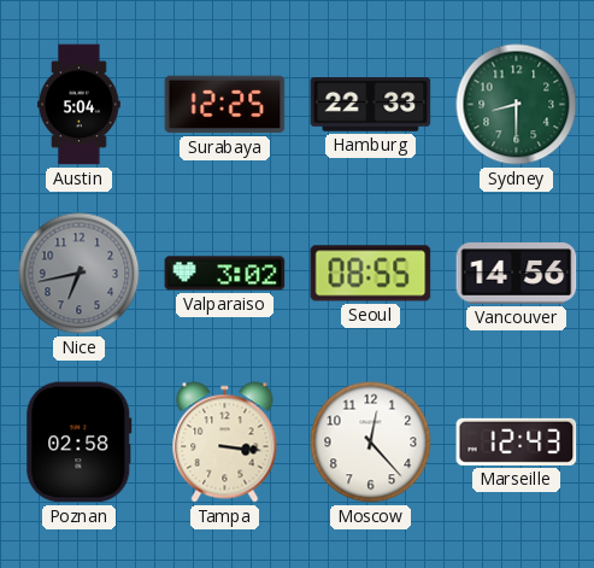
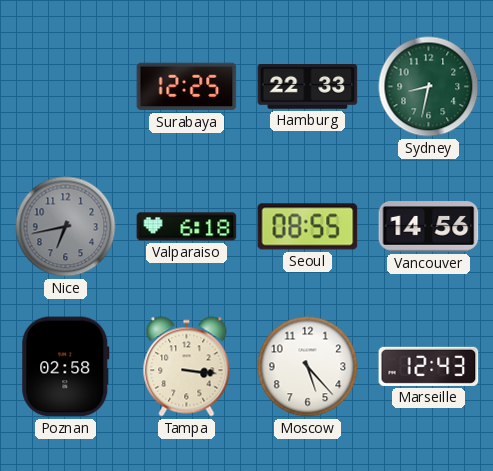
Austin: 5:04 -> none (78, 105)
Sydney: 8:30 -> 8:32 (429, 87)
Valparaiso: 3:02 -> 6:18 (187, 227)
Moscow: 12:23 -> 5:23 (308, 367)
